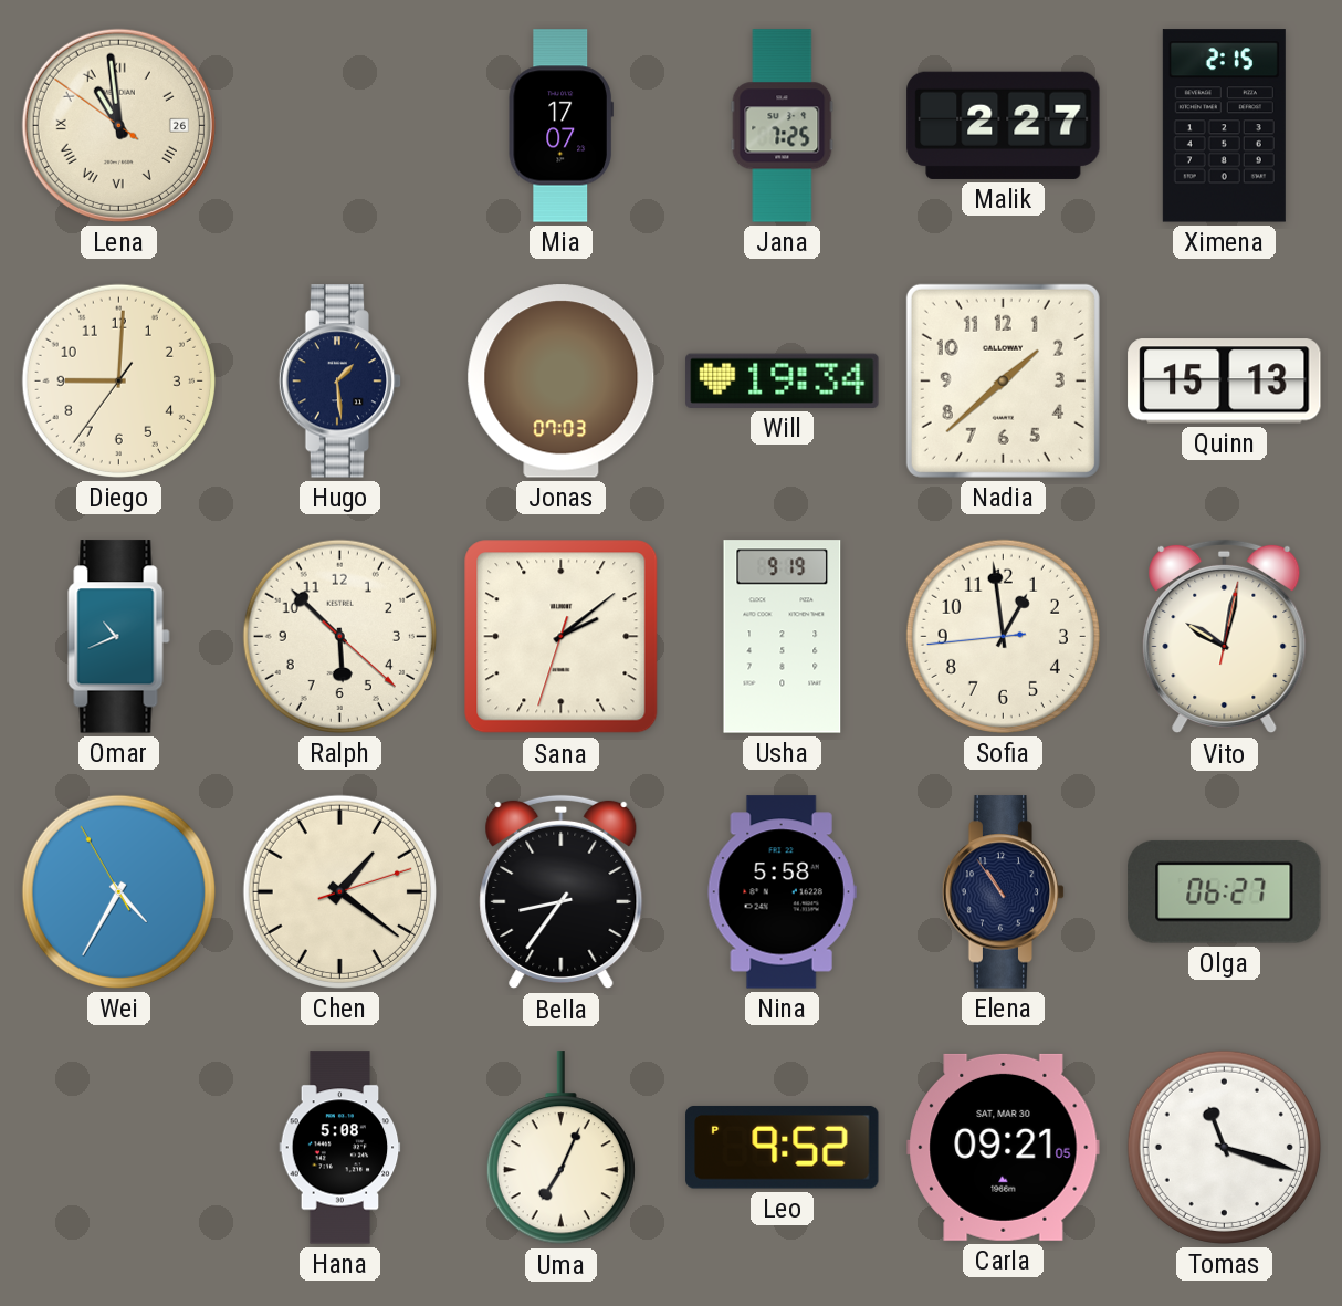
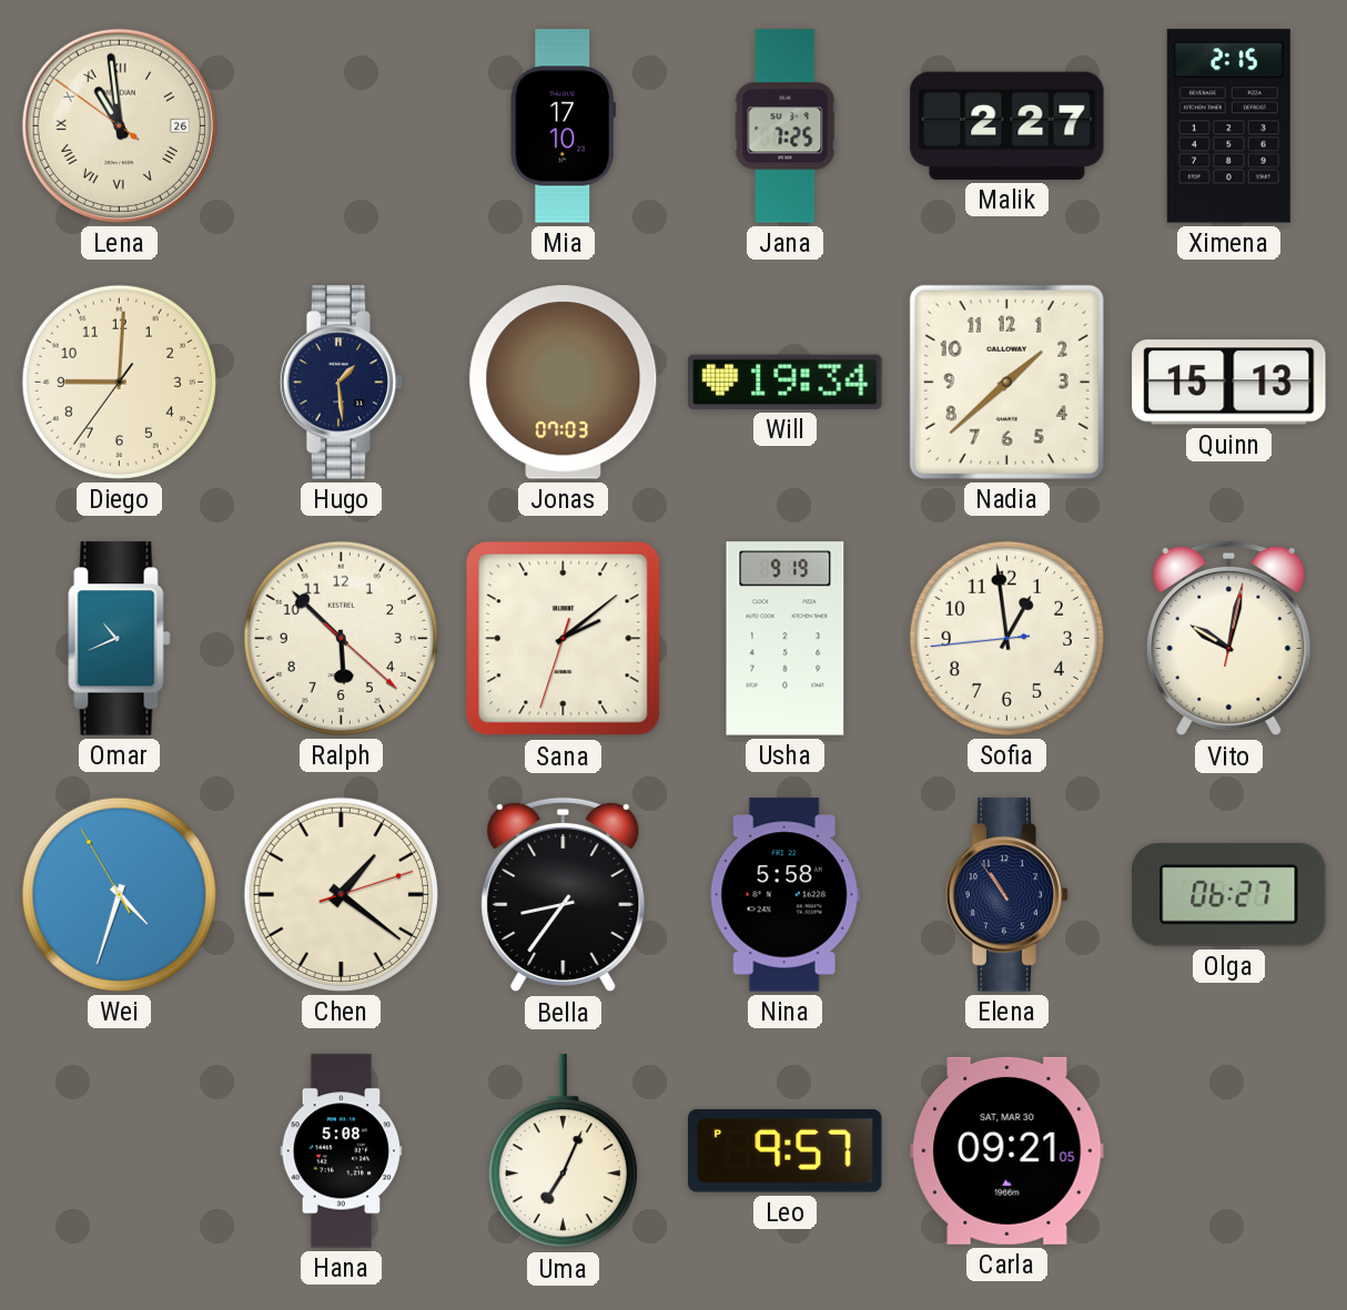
Mia: 17:07 -> 17:10 (563, 126)
Wei: 4:34 -> 4:32 (119, 894)
Leo: 9:52 -> 9:57 (786, 1151)
Tomas: 11:18 -> none (1224, 1147)
